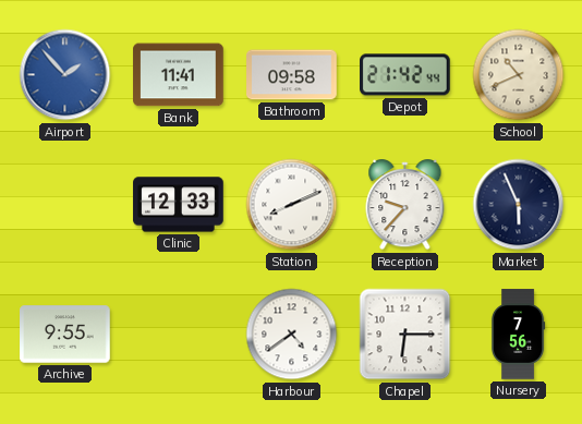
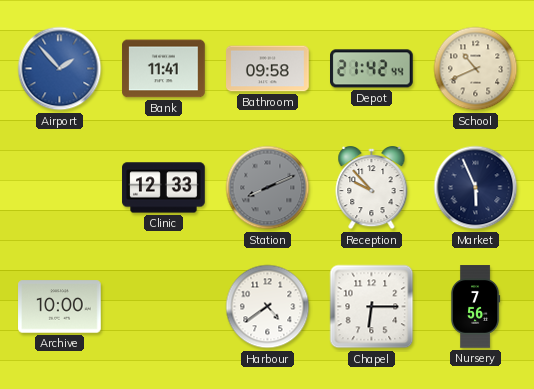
Station dial: white -> grey (268, 188)
Reception: 9:37 -> 9:53 (372, 189)
Archive: 9:55 -> 10:00 (60, 307)
